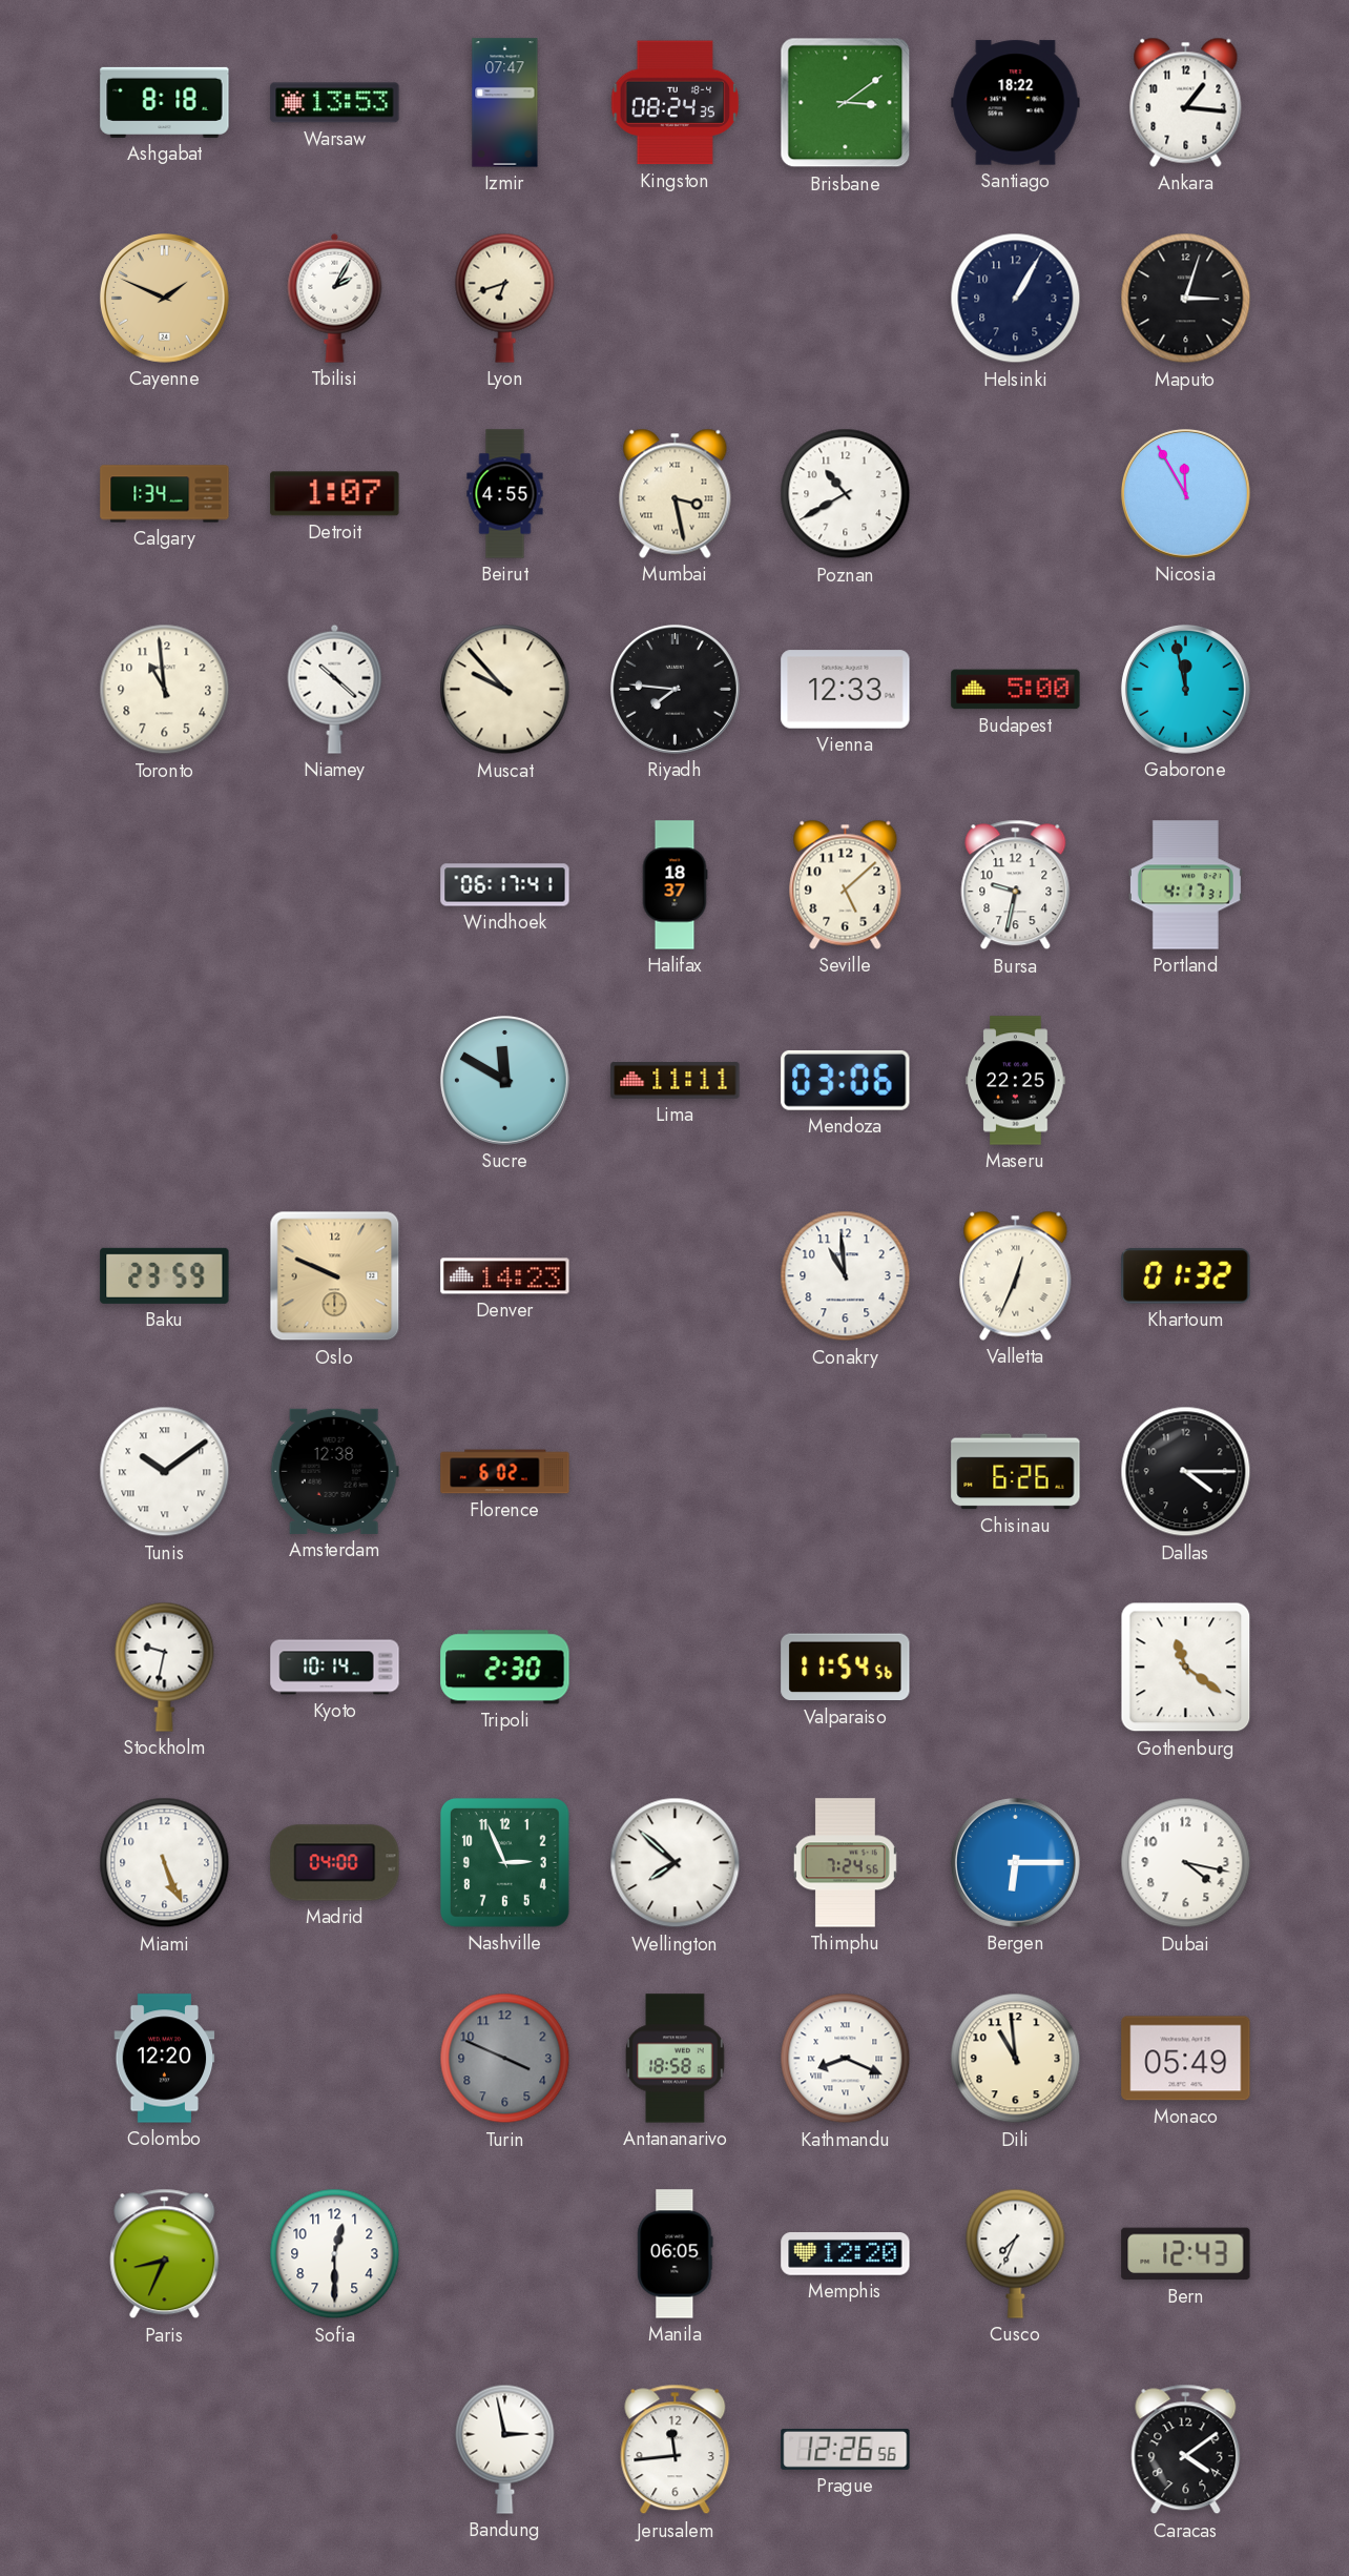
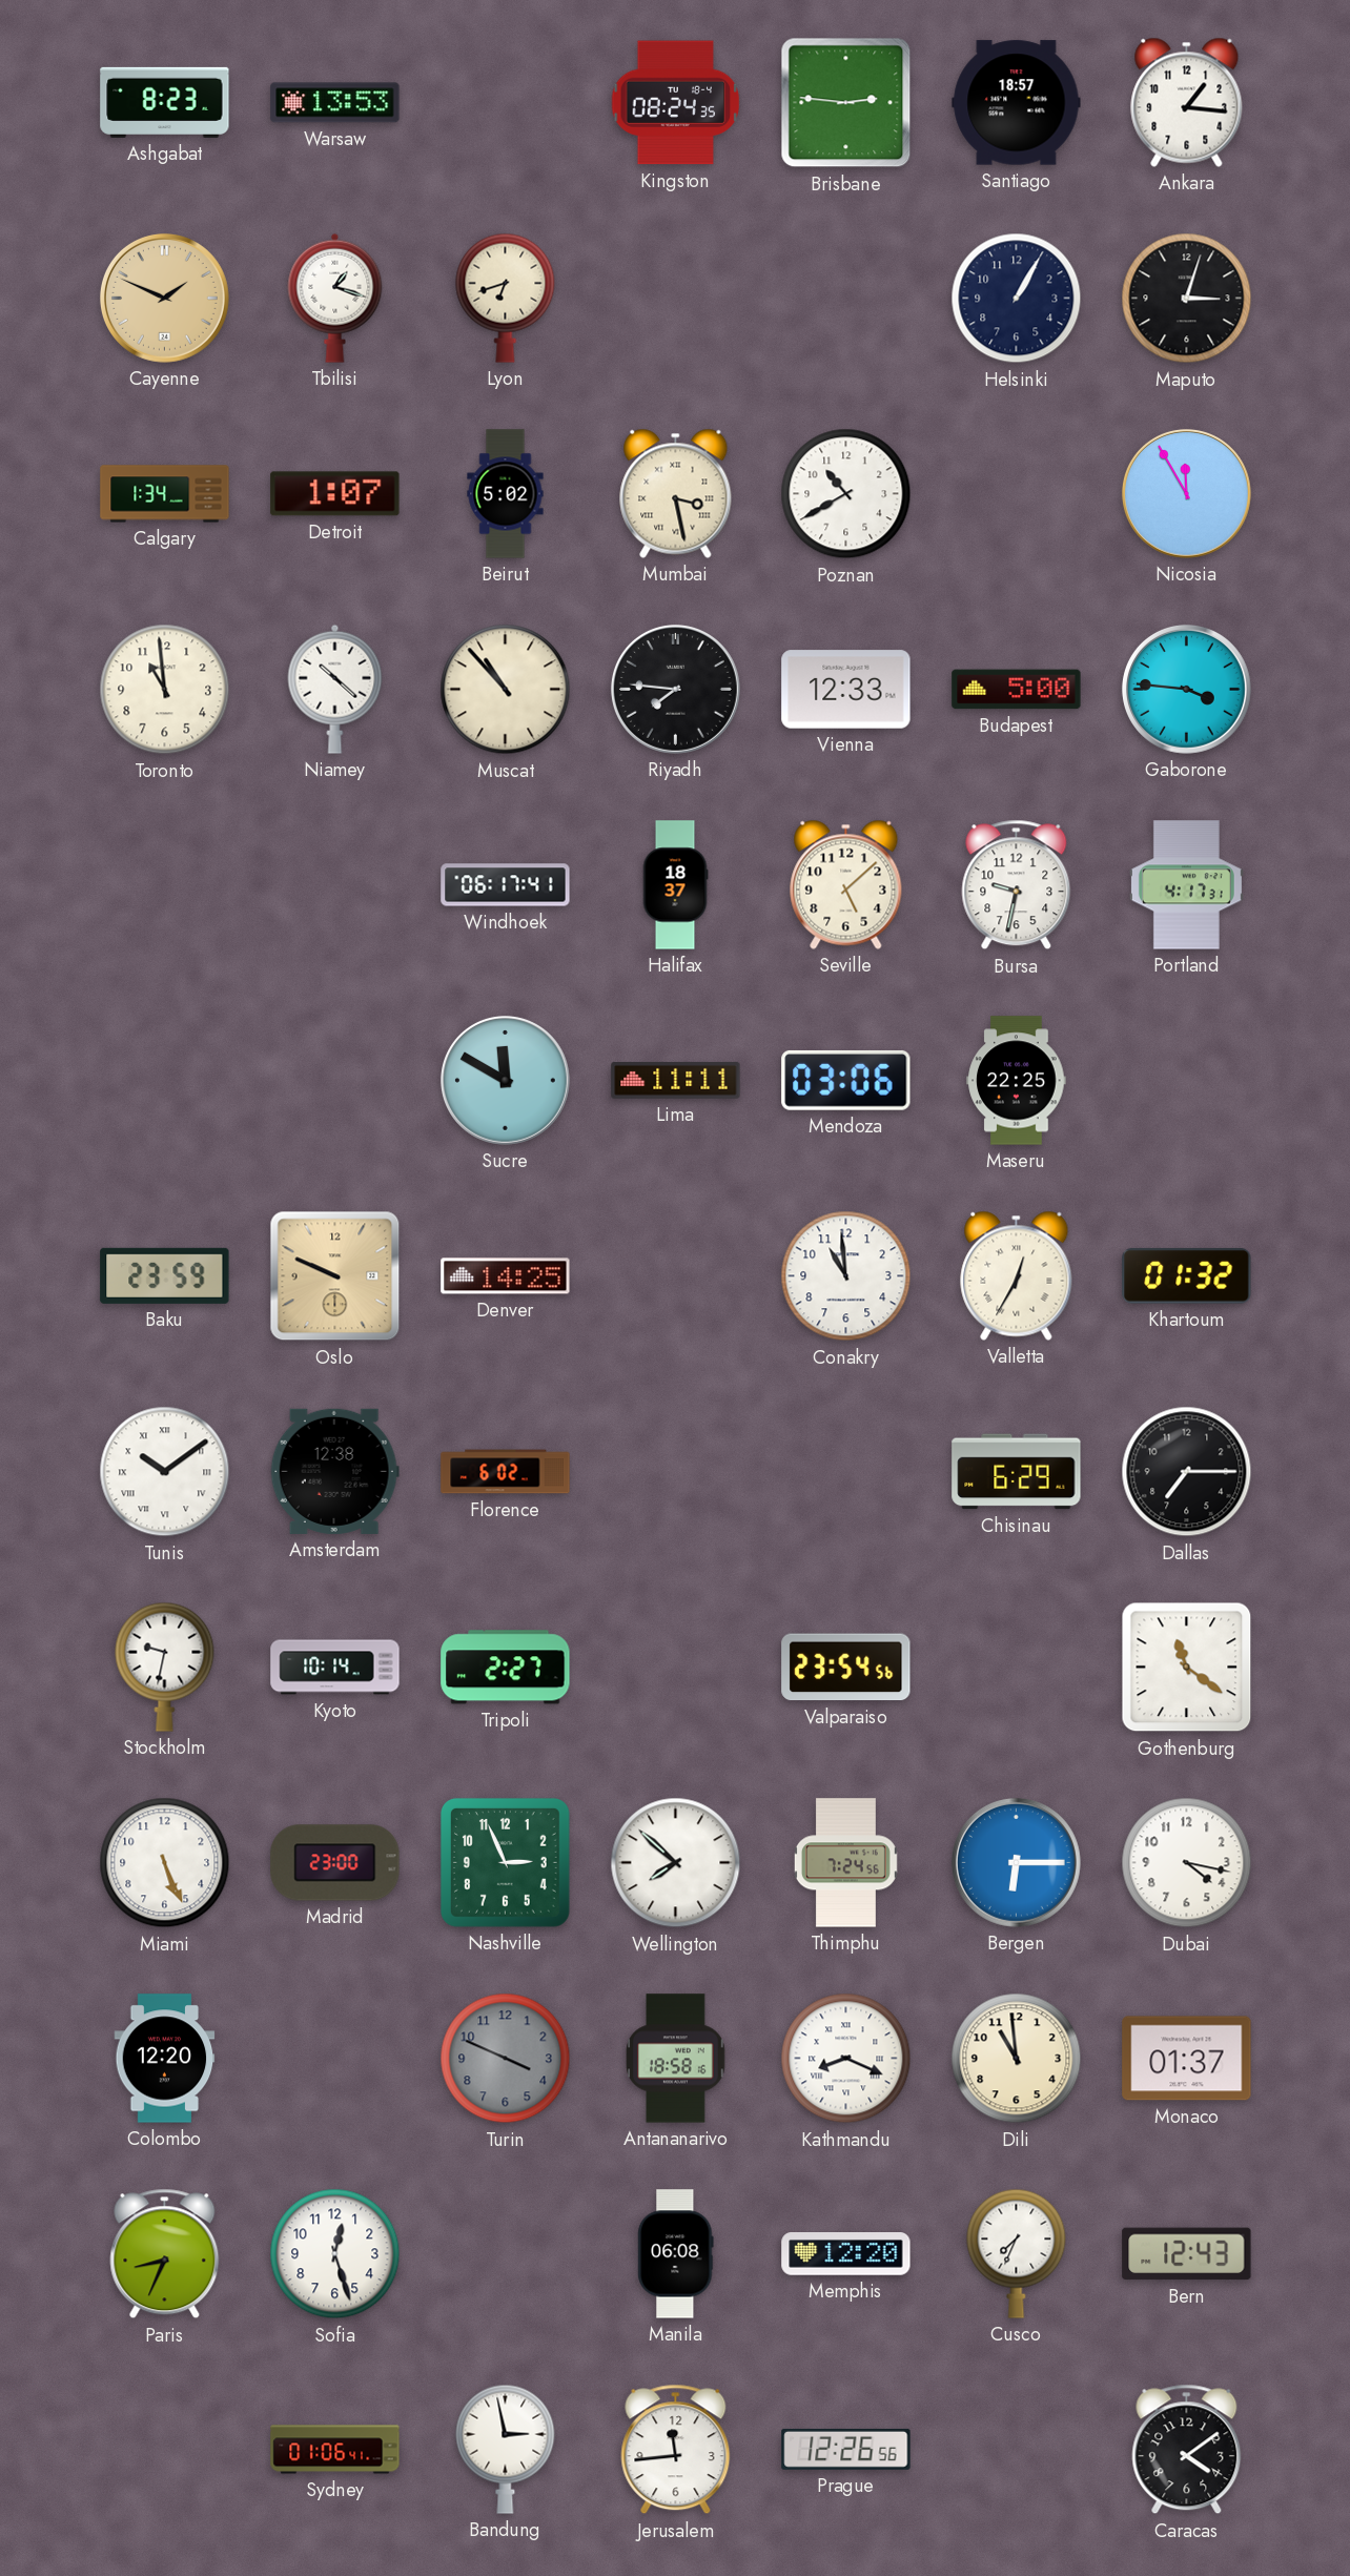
Ashgabat: 8:18 -> 8:23 (165, 102)
Izmir: 07:47 -> none (505, 103)
Brisbane: 3:09 -> 2:46 (846, 103)
Santiago: 18:22 -> 18:57 (1017, 103)
Tbilisi: 2:05 -> 1:18 (335, 298)
Beirut: 4:55 -> 5:02 (506, 494)
Muscat: 9:53 -> 10:53 (506, 690)
Gaborone: 11:58 -> 3:46 (1186, 689)
Denver: 14:23 -> 14:25 (506, 1276)
Valletta: 12:34 -> 12:35 (1017, 1275)
Chisinau: 6:26 -> 6:29 (1017, 1472)
Dallas: 4:15 -> 7:15 (1187, 1472)
Tripoli: 2:30 -> 2:27 (506, 1668)
Valparaiso: 11:54 -> 23:54 (846, 1668)
Madrid: 04:00 -> 23:00 (335, 1863)
Monaco: 05:49 -> 01:37 (1187, 2059)
Sofia: 12:30 -> 12:27 (335, 2254)
Manila: 06:05 -> 06:08 (676, 2254)
Sydney: none -> 01:06 (335, 2450)
